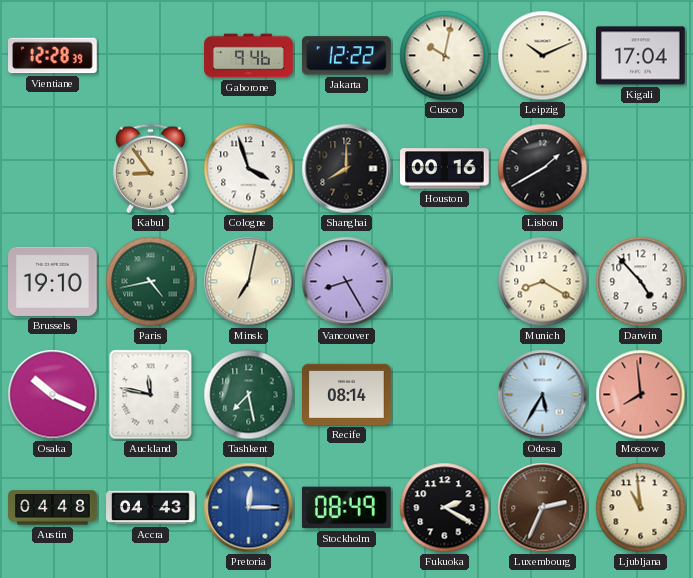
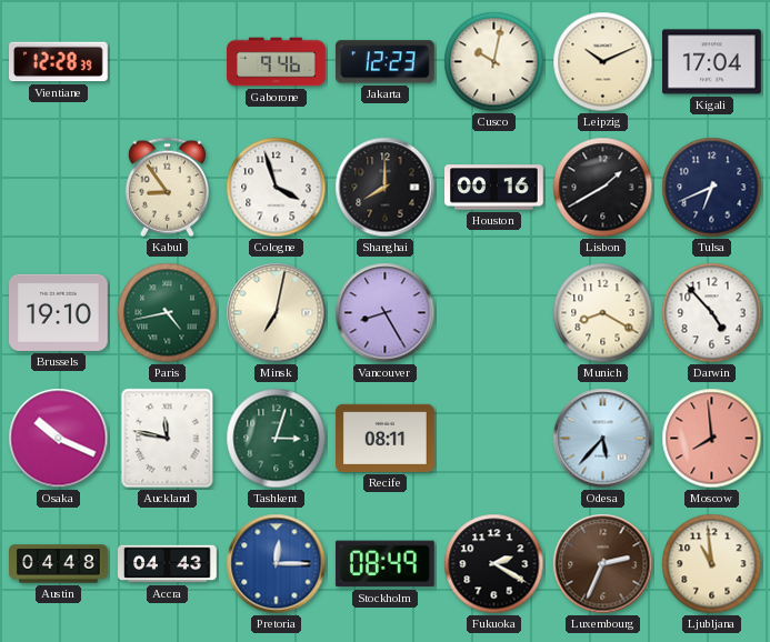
Jakarta: 12:22 -> 12:23 (384, 62)
Tulsa: none -> 6:41 (712, 188)
Tashkent: 7:28 -> 3:03 (277, 439)
Recife: 08:14 -> 08:11 (386, 438)
Odesa: 5:35 -> 5:37 (603, 439)
